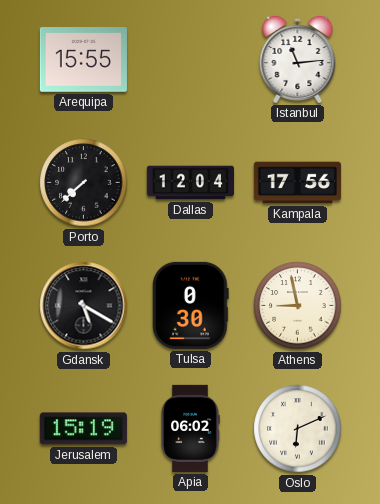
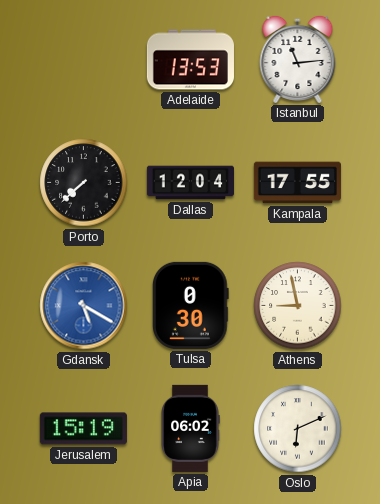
Arequipa: 15:55 -> none (83, 60)
Adelaide: none -> 13:53 (190, 60)
Kampala: 17:56 -> 17:55 (297, 183)
Gdansk dial: black -> blue (84, 306)
